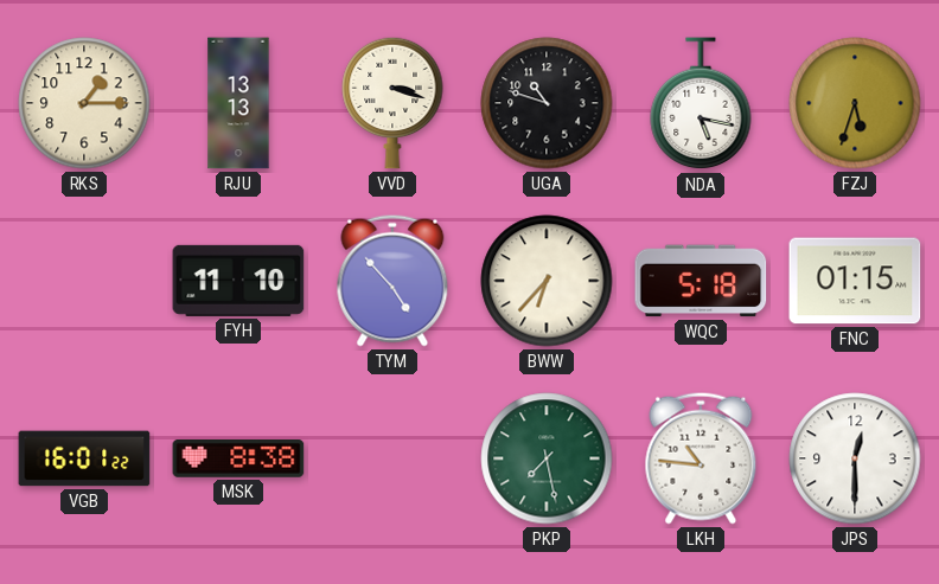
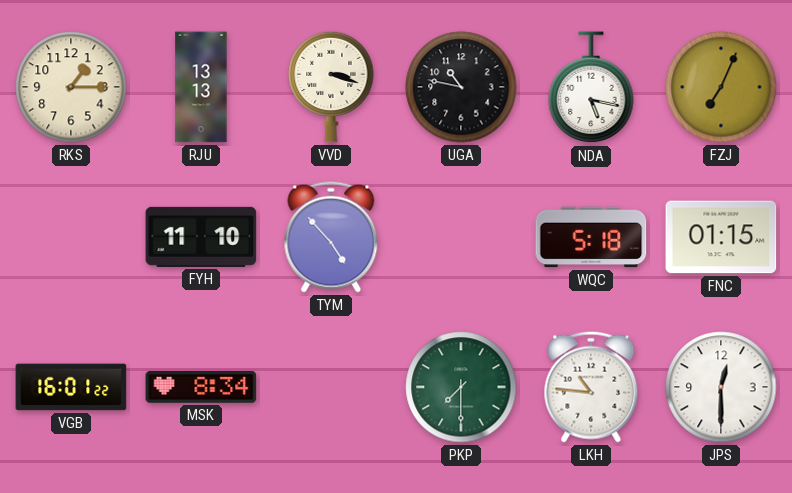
UGA: 10:48 -> 10:47 (461, 87)
FZJ: 5:33 -> 7:04 (721, 87)
BWW: 6:37 -> none (547, 281)
MSK: 8:38 -> 8:34 (201, 388)
PKP: 7:28 -> 7:30 (461, 387)
